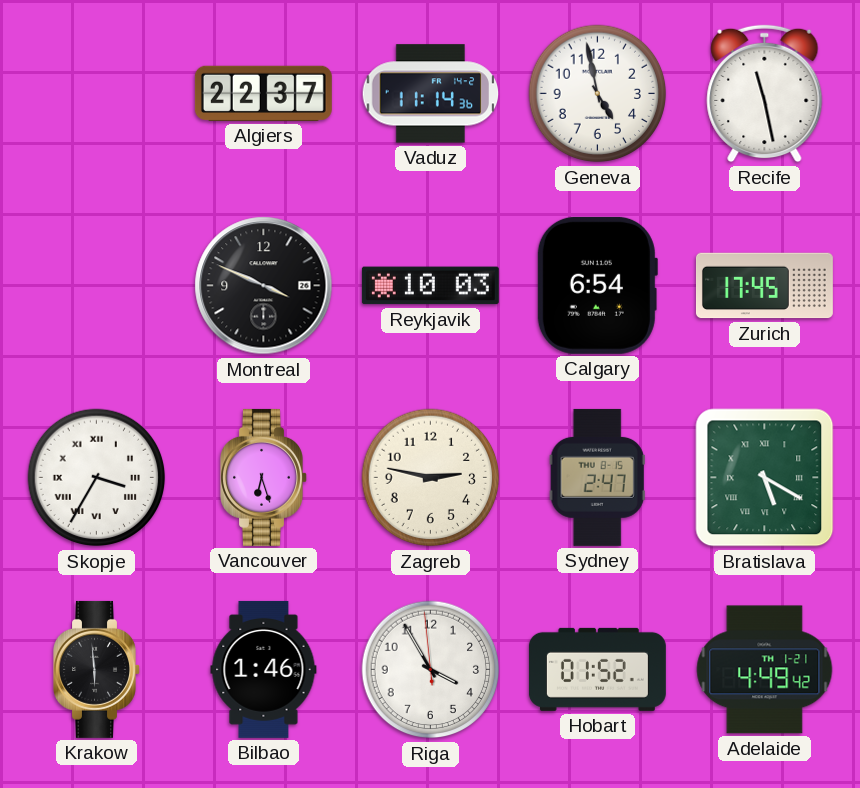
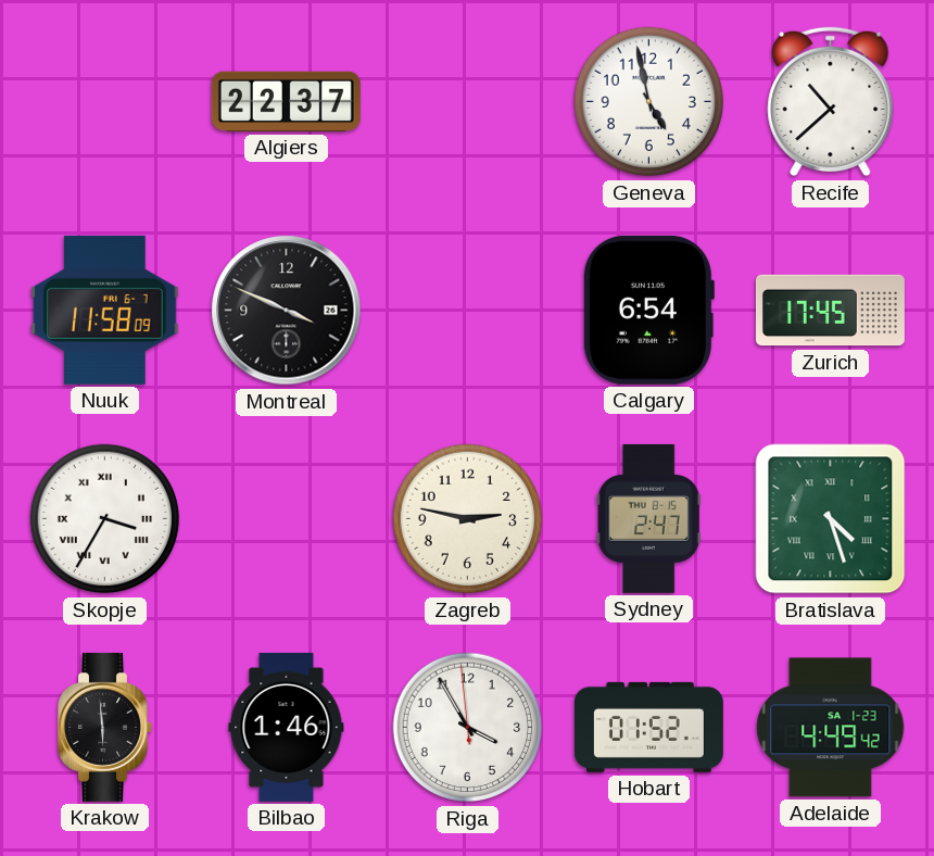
Vaduz: 11:14 -> none (431, 94)
Recife: 11:28 -> 10:38 (831, 102)
Nuuk: none -> 11:58 (105, 310)
Reykjavik: 10:03 -> none (430, 286)
Vancouver: 6:27 -> none (264, 477)
Bratislava: 5:20 -> 4:27 (831, 519)
Adelaide date: TH 1-21 -> SA 1-23 (831, 728)
